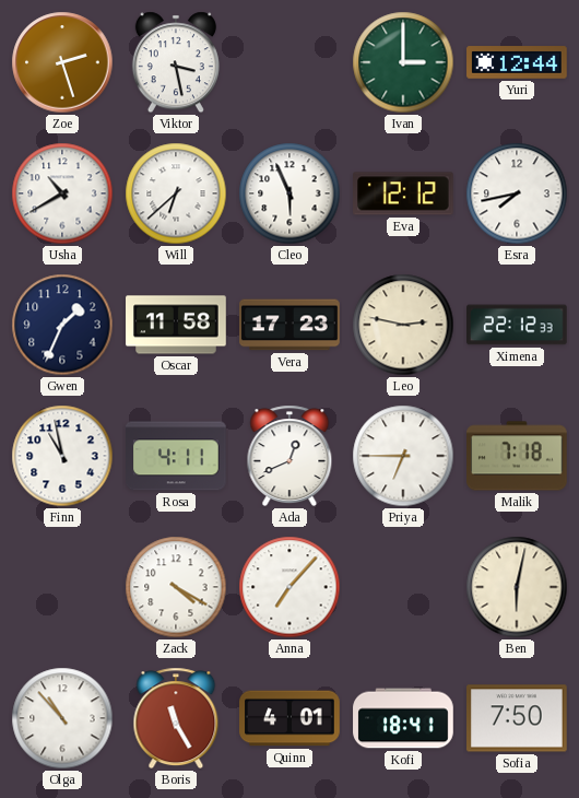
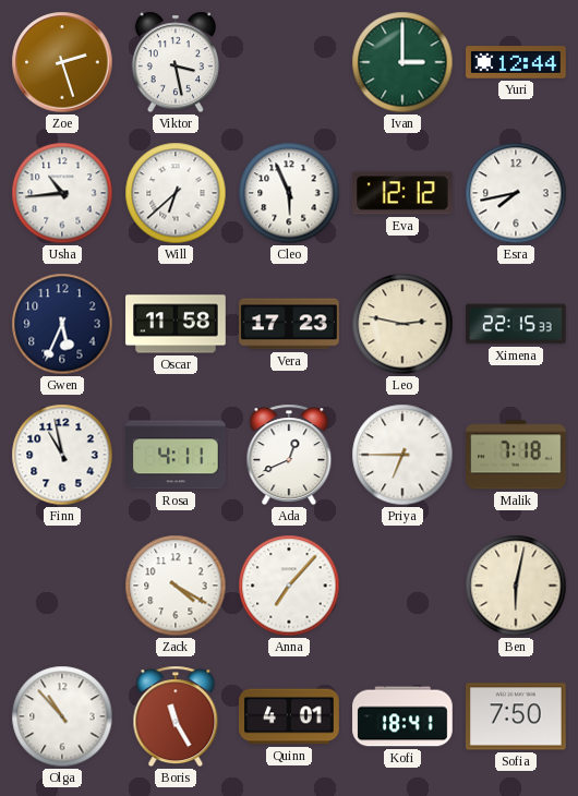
Usha: 10:40 -> 10:44 (62, 193)
Gwen: 1:34 -> 5:34 (62, 324)
Ximena: 22:12 -> 22:15 (517, 324)
